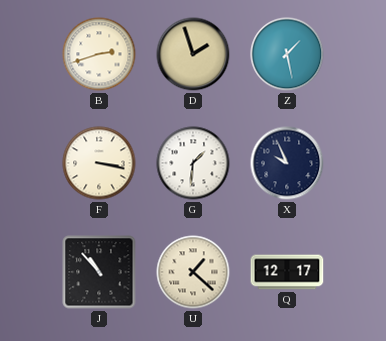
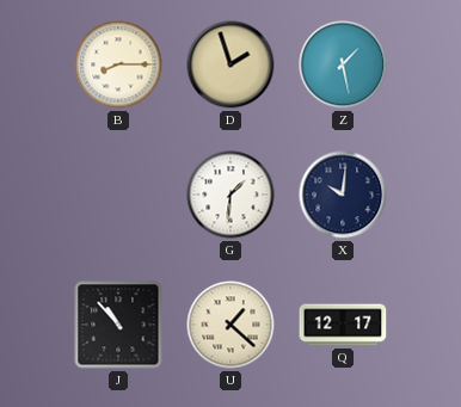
B: 2:42 -> 8:15 (118, 64)
F: 3:17 -> none (99, 163)
X: 9:56 -> 10:01 (343, 195)
